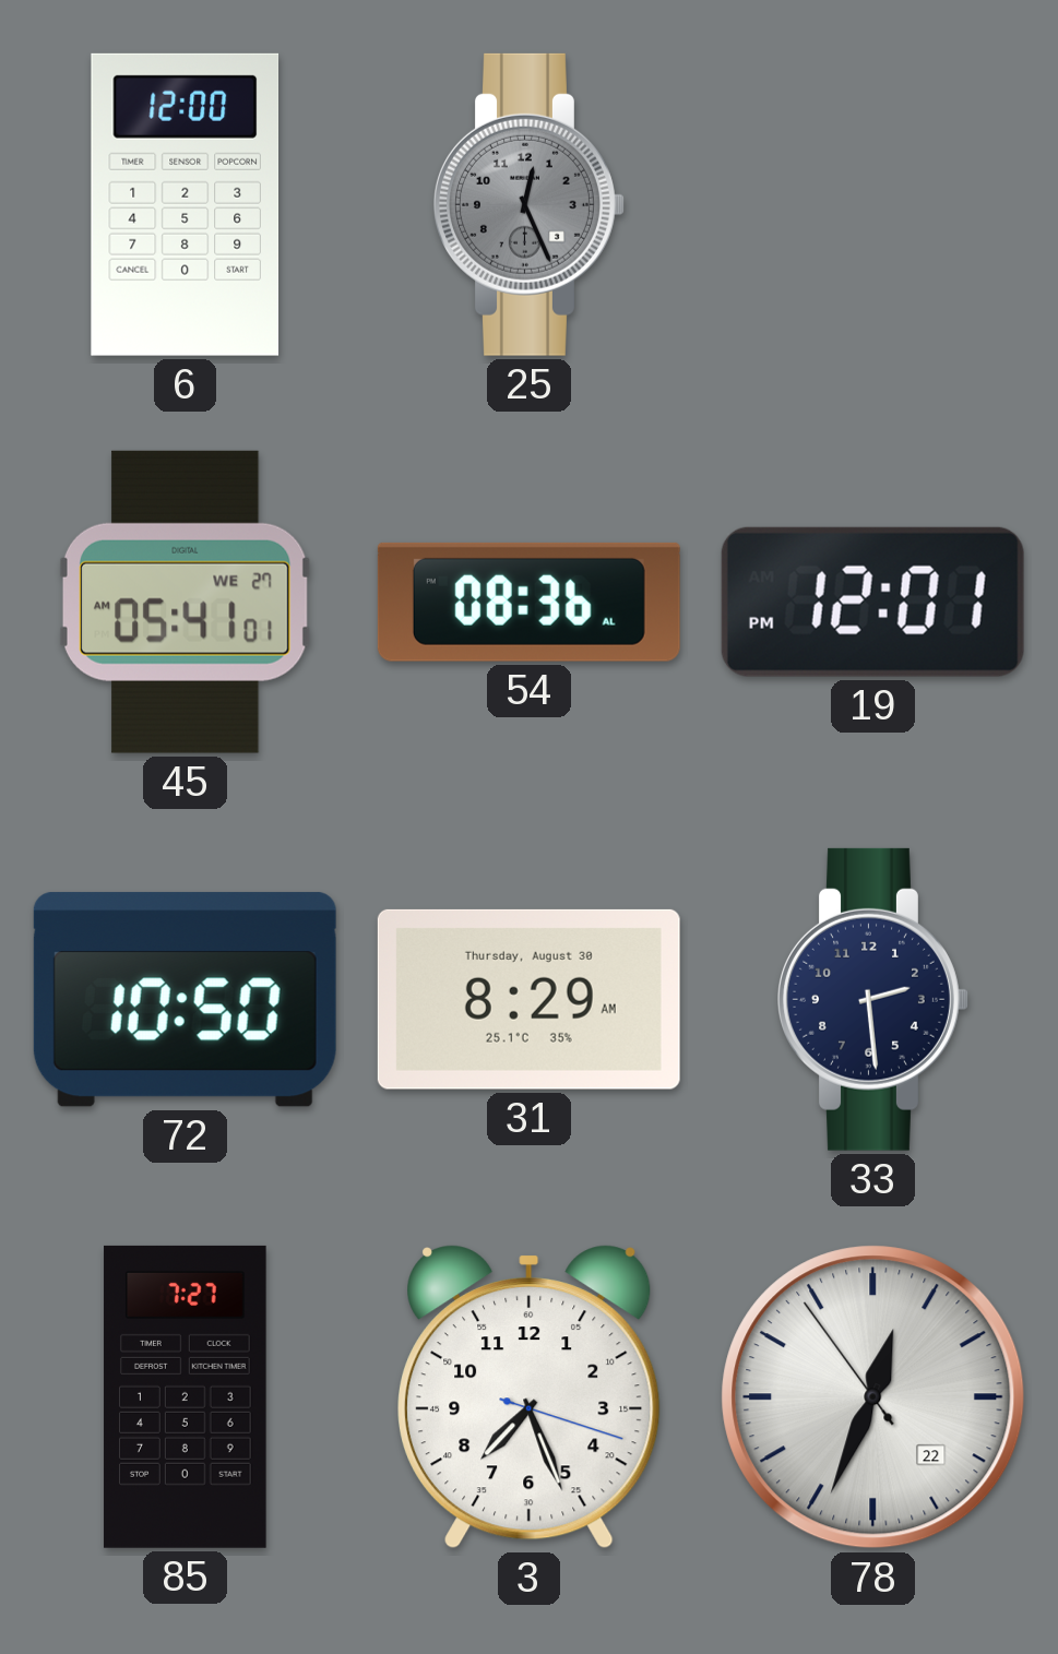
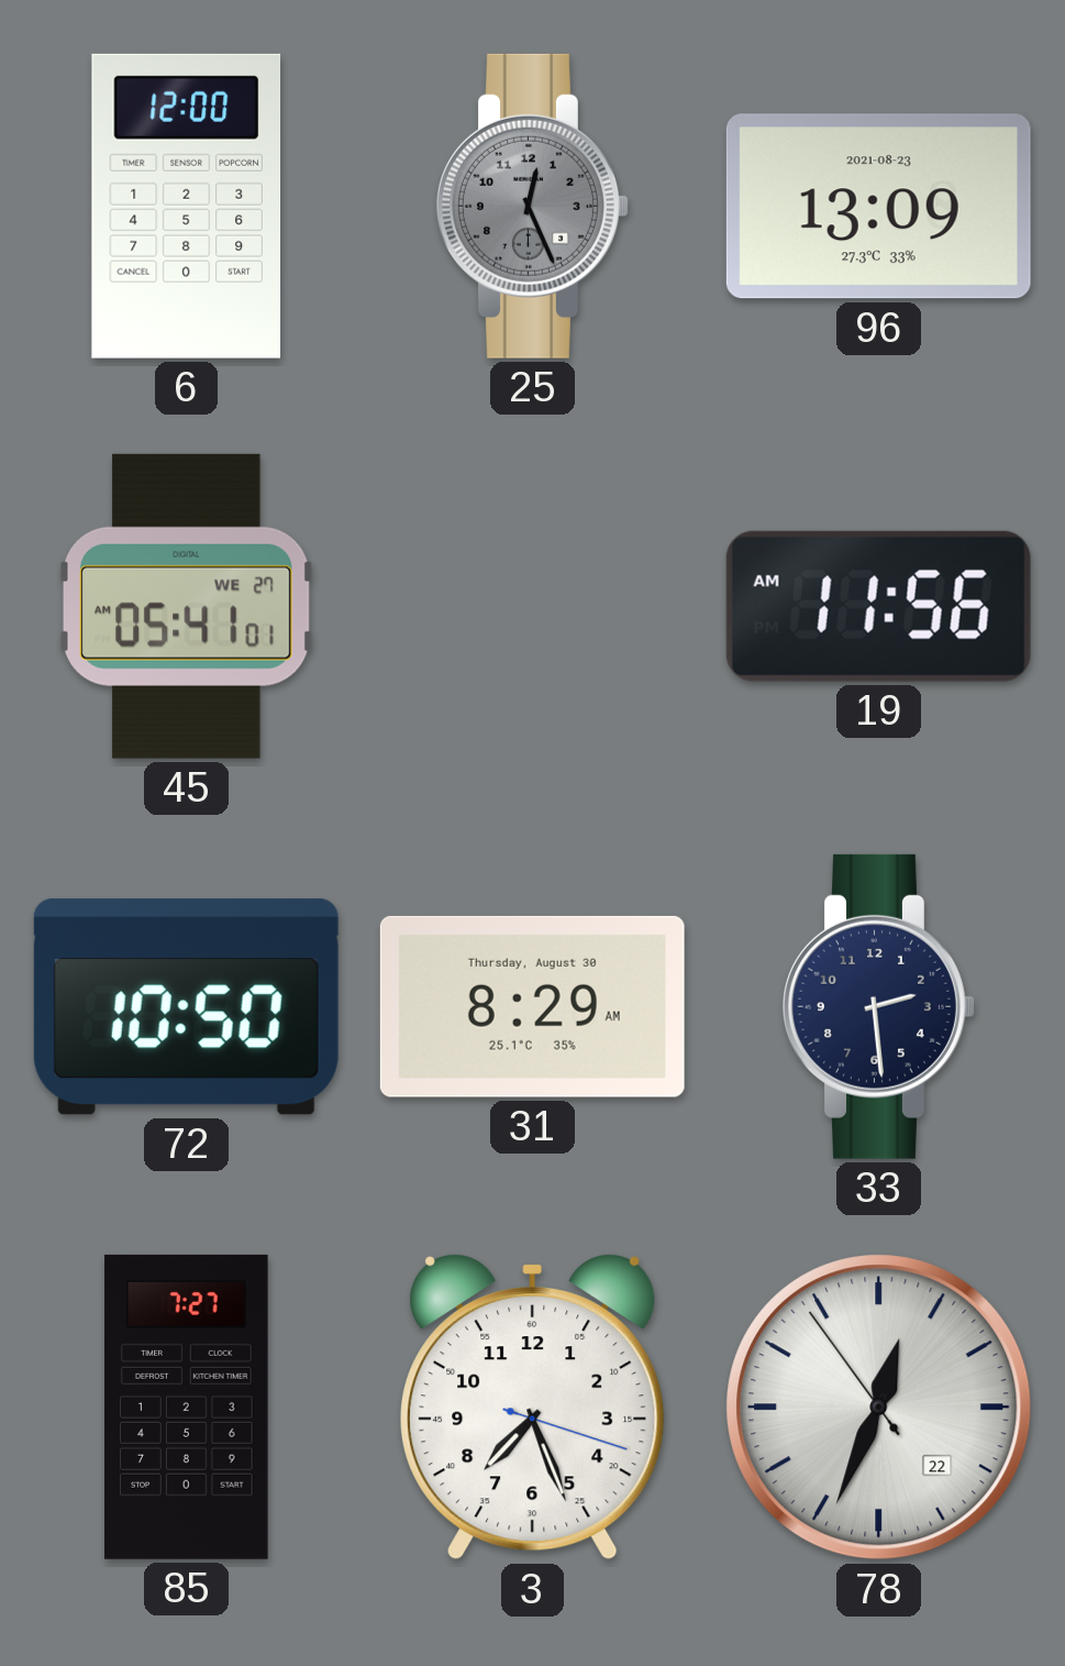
96: none -> 13:09 (878, 207)
54: 08:36 -> none (528, 602)
19: 12:01 -> 11:56 (878, 606)
